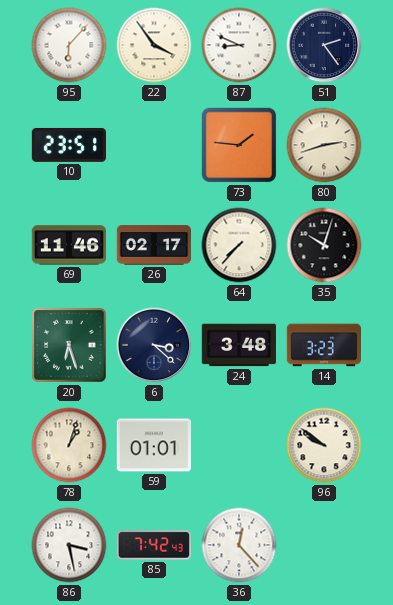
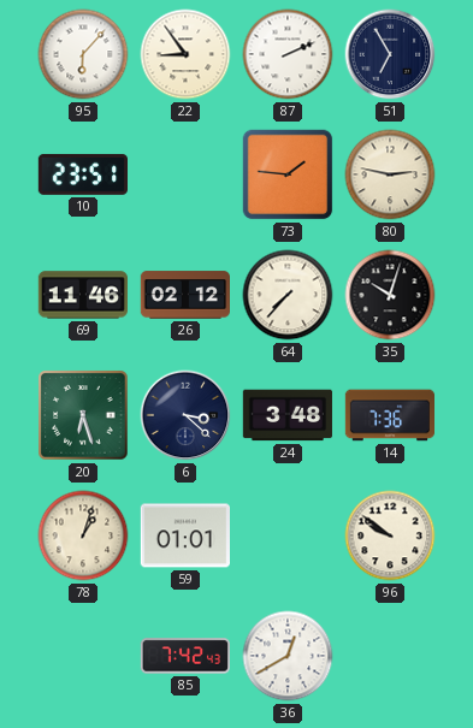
22: 3:54 -> 8:54 (185, 54)
87: 8:49 -> 2:11 (288, 54)
51: 2:24 -> 6:55 (390, 54)
80: 2:42 -> 2:47 (390, 174)
26: 02:17 -> 02:12 (184, 295)
14: 3:23 -> 7:36 (390, 415)
86: 3:28 -> none (69, 545)
36: 12:23 -> 12:40 (288, 656)
